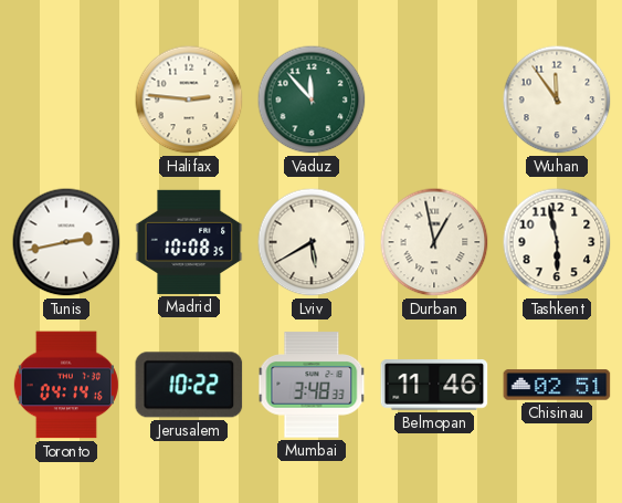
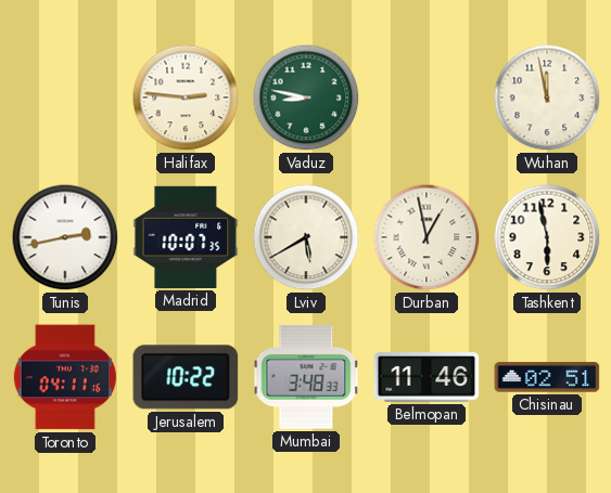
Vaduz: 11:53 -> 8:47 (306, 98)
Wuhan: 11:54 -> 11:58 (547, 98)
Madrid: 10:08 -> 10:07 (186, 237)
Toronto: 04:14 -> 04:11 (65, 377)
